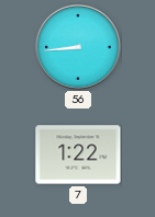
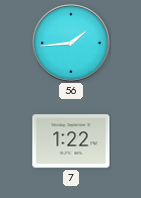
56: 8:44 -> 1:44 (72, 44)
